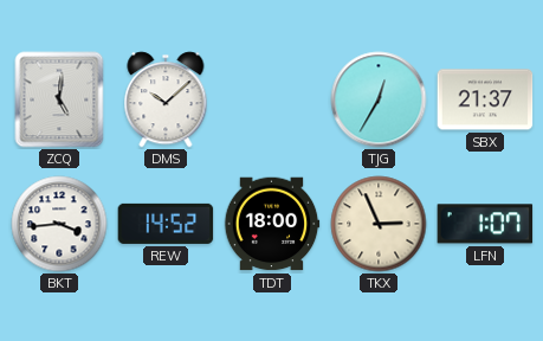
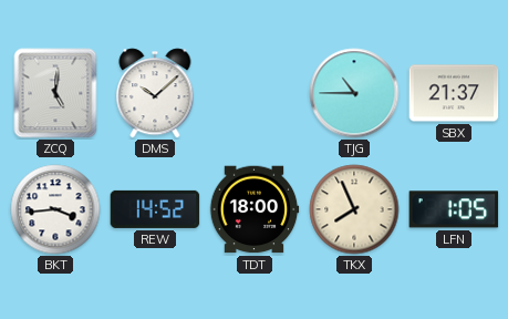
TJG: 12:35 -> 10:45 (354, 93)
TKX: 2:56 -> 7:56 (354, 209)
LFN: 1:07 -> 1:05 (454, 209)
